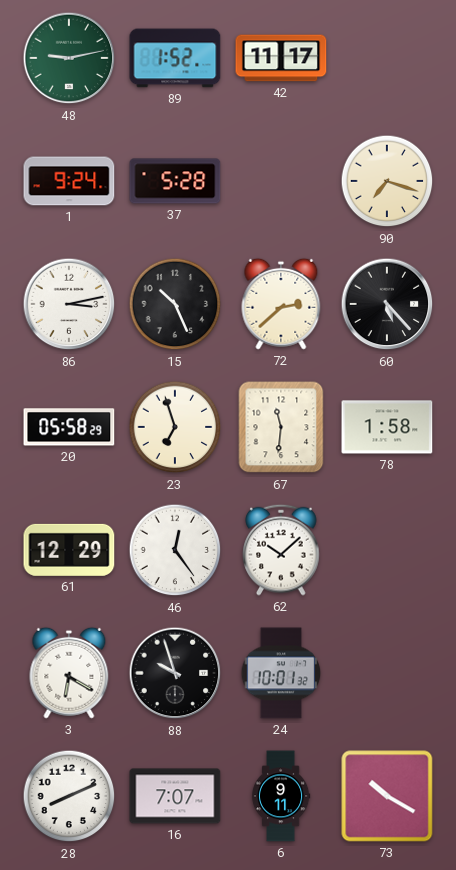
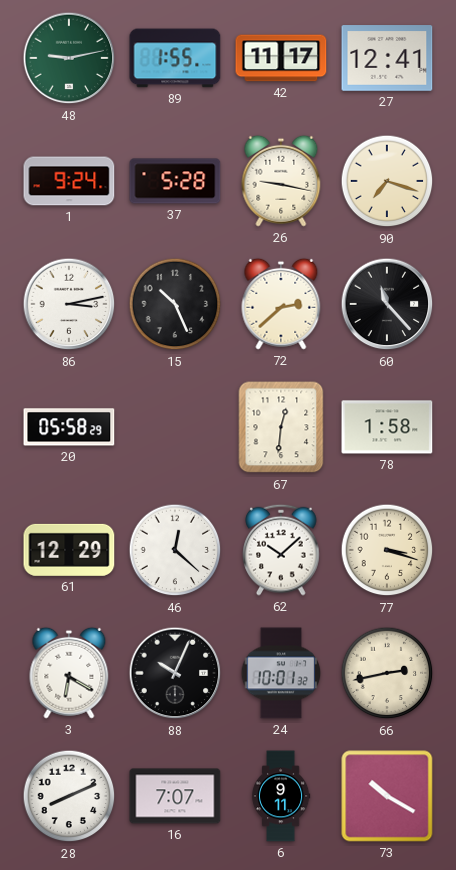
89: 1:52 -> 1:55 (175, 58)
27: none -> 12:41 (387, 58)
26: none -> 9:17 (281, 181)
60: 5:23 -> 11:23 (387, 304)
23: 6:57 -> none (175, 427)
67: 11:31 -> 12:31 (281, 427)
46: 12:24 -> 12:22 (175, 550)
77: none -> 3:18 (387, 550)
88: 9:57 -> 10:04 (175, 673)
66: none -> 2:43 (387, 673)
